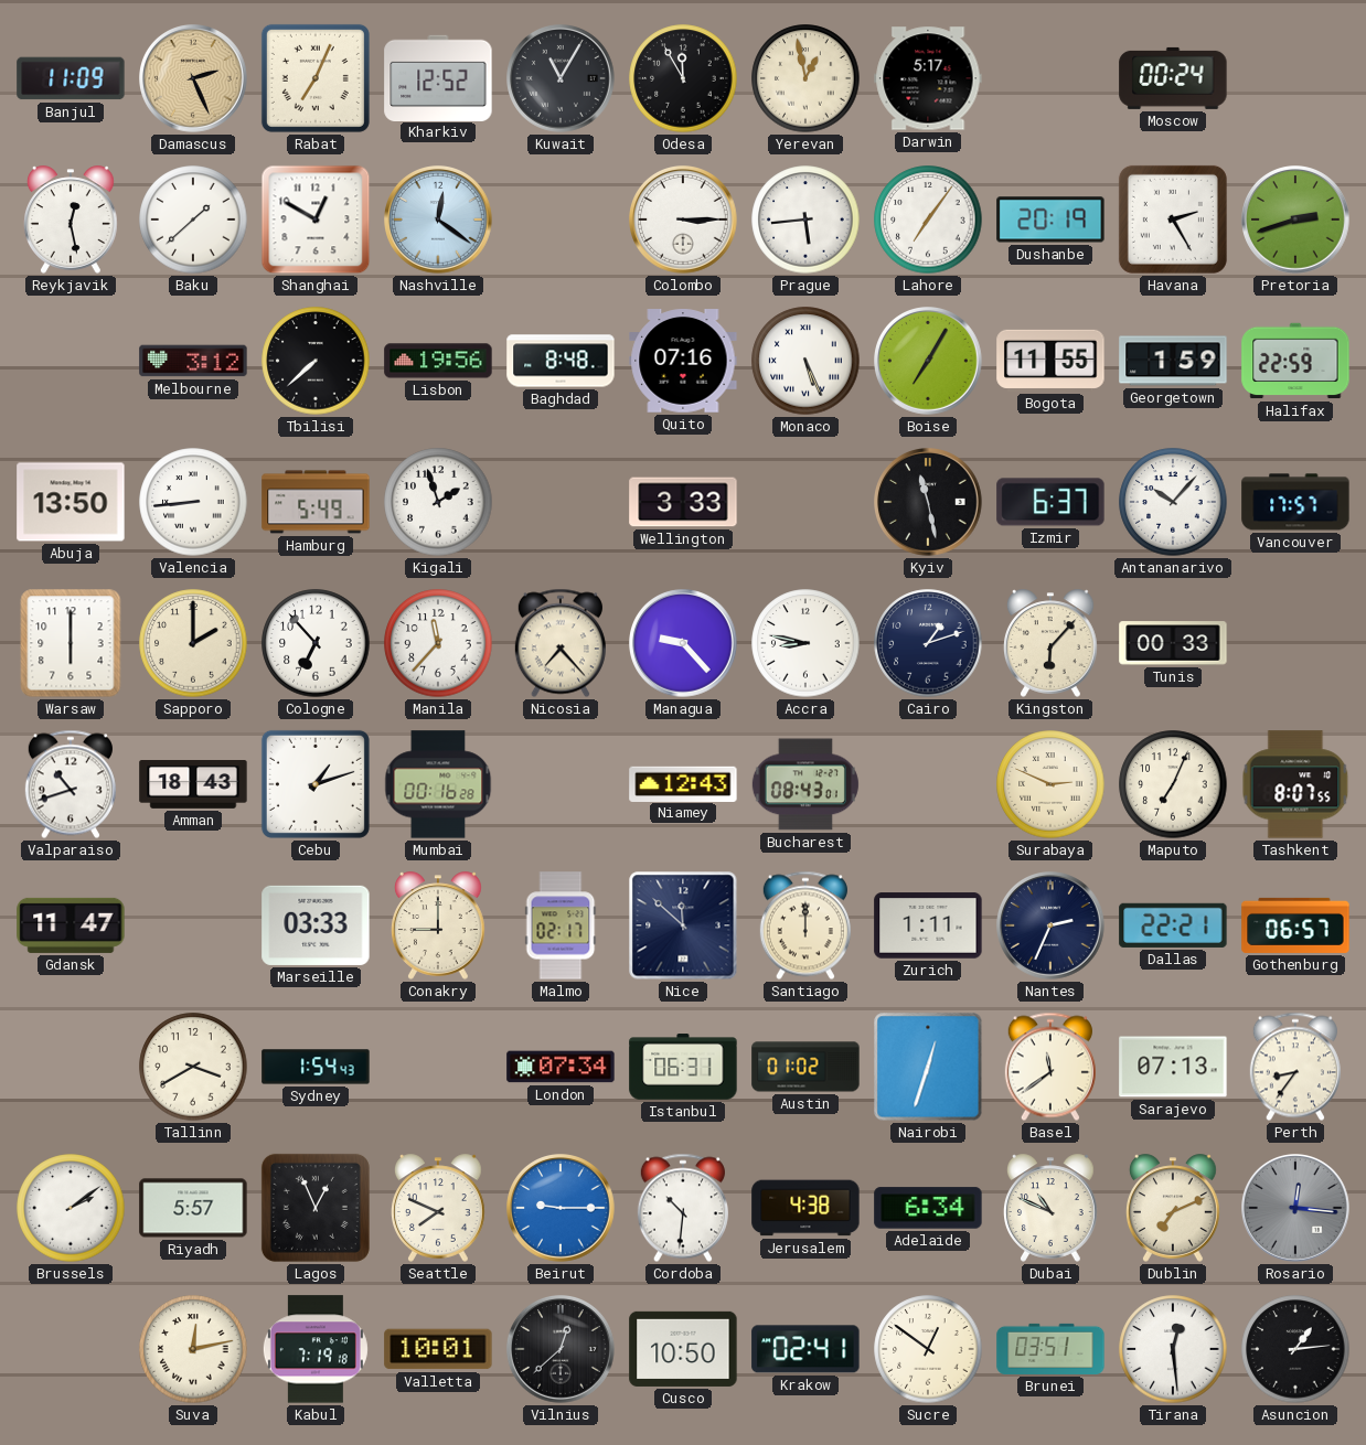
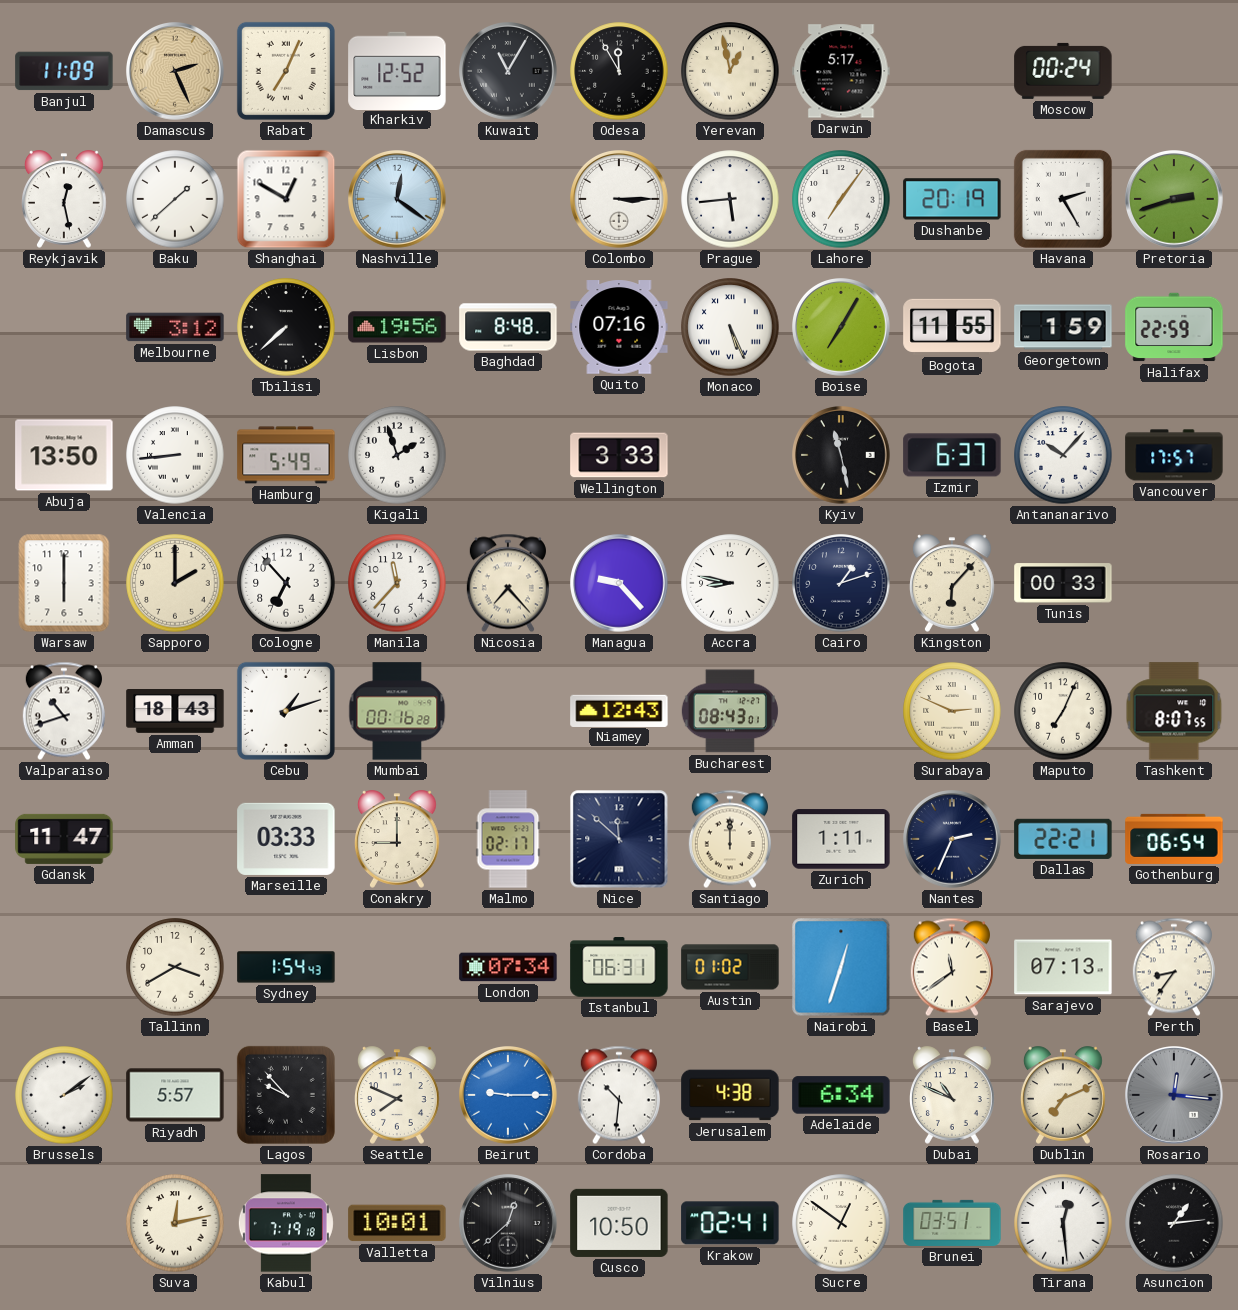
Gothenburg: 06:57 -> 06:54 (1174, 839)
Lagos: 12:56 -> 9:53 (286, 1095)
